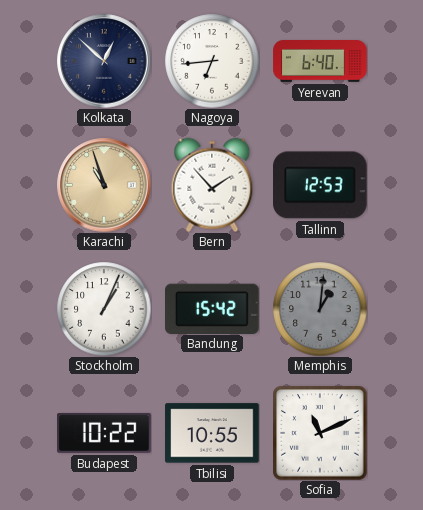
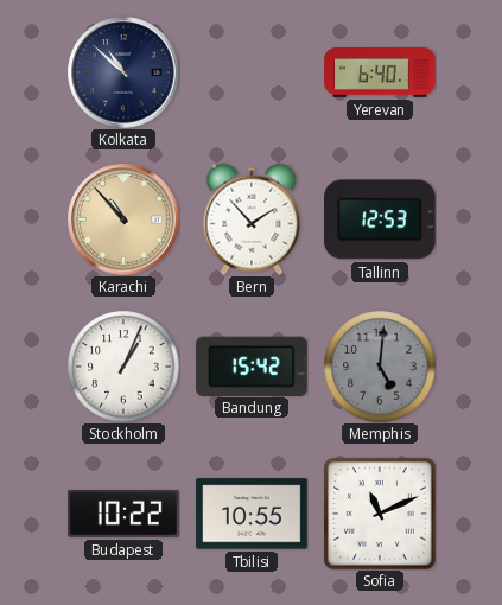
Kolkata: 12:52 -> 10:52 (123, 72)
Nagoya: 6:44 -> none (212, 61)
Karachi: 10:57 -> 10:53 (123, 219)
Memphis: 1:01 -> 5:01 (380, 367)
